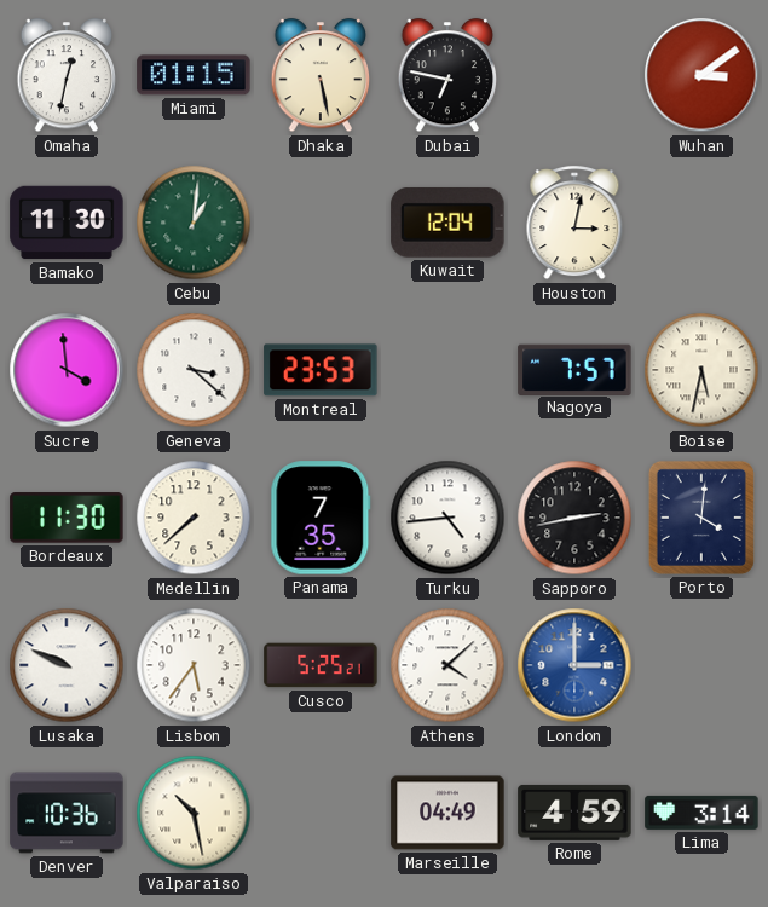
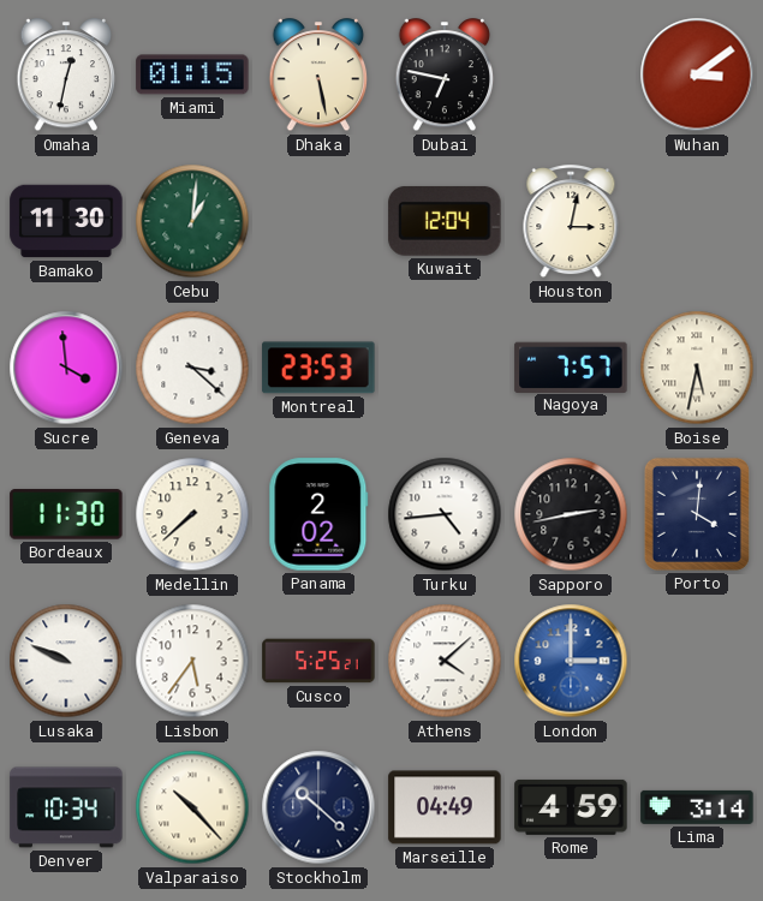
Panama: 7:35 -> 2:02 (318, 514)
Denver: 10:36 -> 10:34 (66, 807)
Valparaiso: 10:28 -> 10:23 (192, 807)
Stockholm: none -> 10:22 (318, 807)
